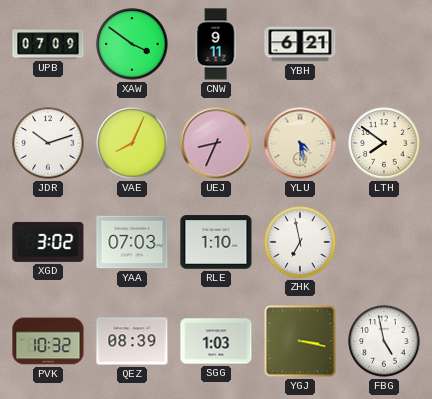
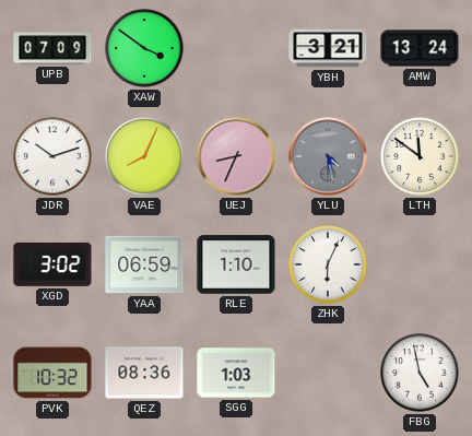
CNW: 9:11 -> none (216, 44)
YBH: 6:21 -> 3:21 (328, 48)
AMW: none -> 13:24 (420, 48)
YLU dial: cream -> grey (328, 156)
LTH: 7:51 -> 11:51 (420, 156)
YAA: 07:03 -> 06:59 (144, 264)
ZHK: 6:58 -> 6:04 (328, 264)
QEZ: 08:39 -> 08:36 (144, 373)
YGJ: 3:17 -> none (300, 341)
